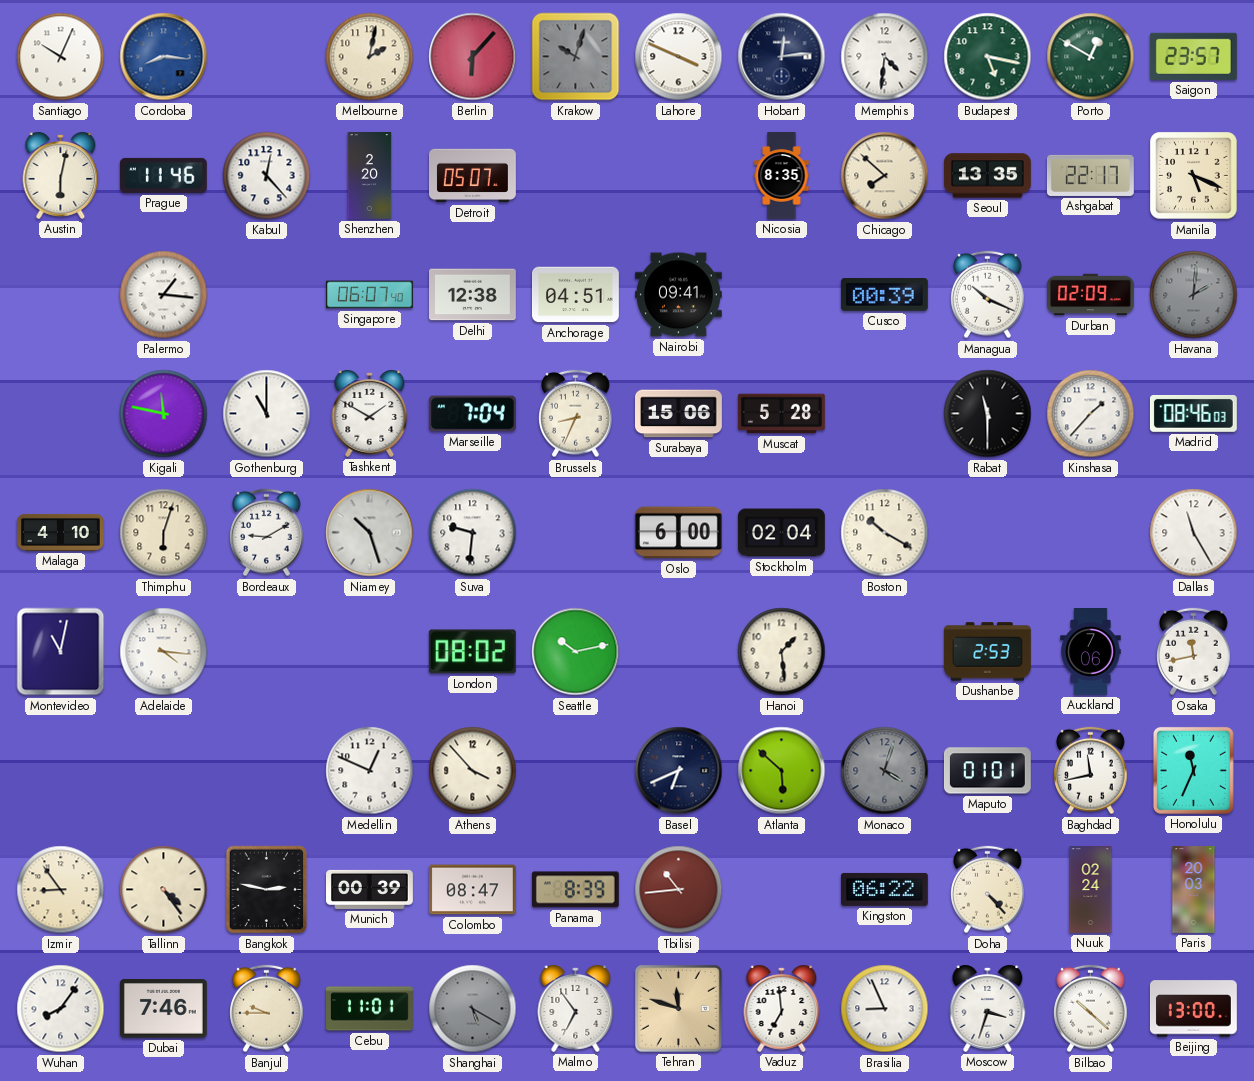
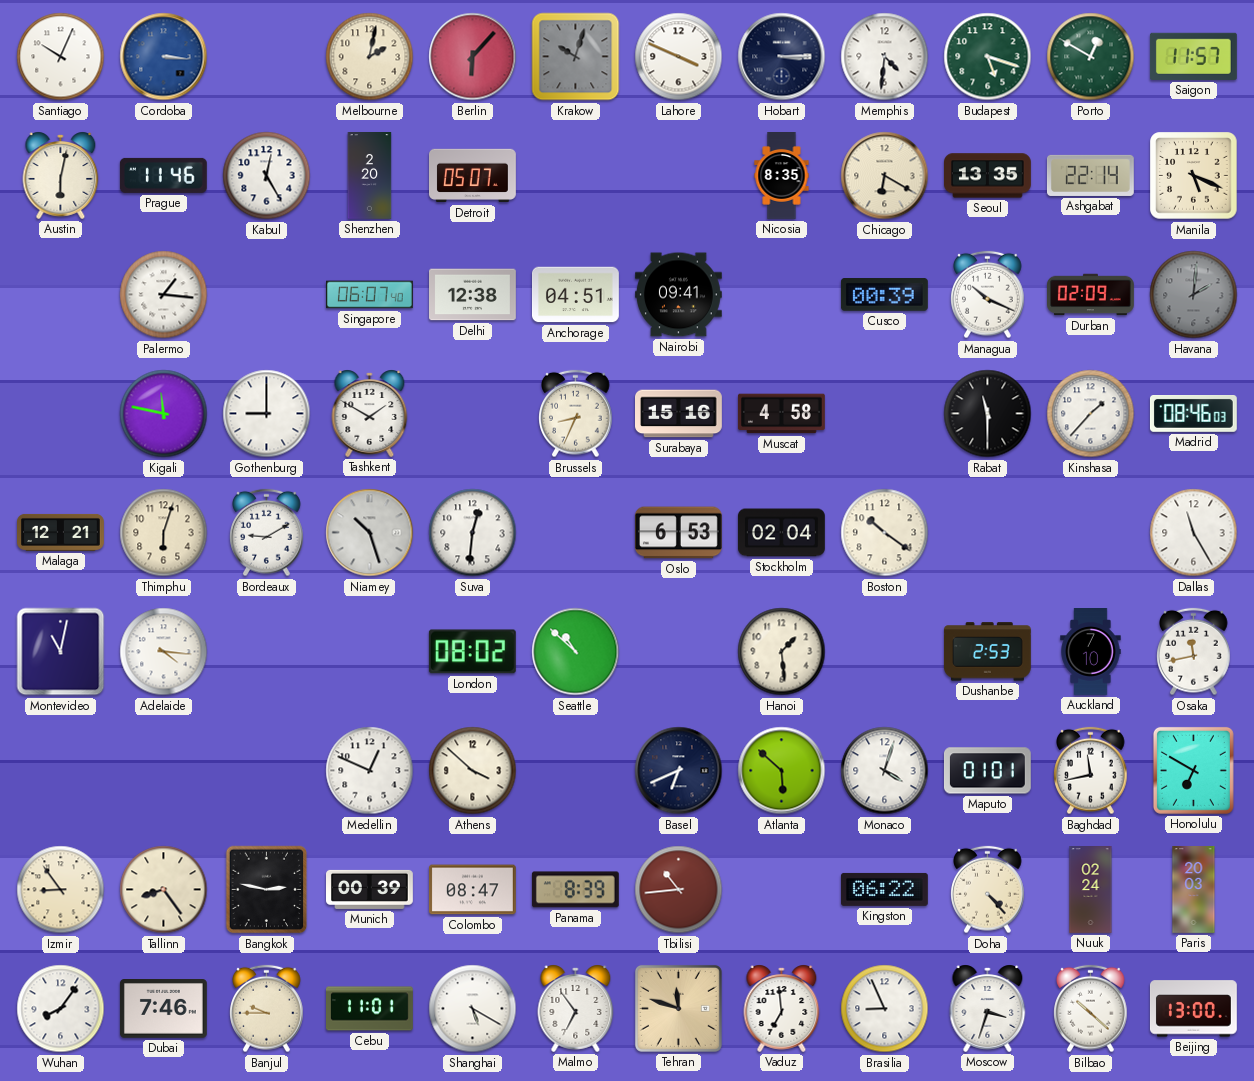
Cordoba: 8:16 -> 3:16 (164, 57)
Hobart: 12:14 -> 3:15 (782, 57)
Budapest: 5:17 -> 5:18 (988, 57)
Saigon: 23:57 -> 11:57 (1193, 56)
Kabul: 12:23 -> 12:25 (267, 176)
Chicago: 7:52 -> 6:20 (885, 176)
Ashgabat: 22:17 -> 22:14 (1090, 175)
Gothenburg: 11:00 -> 9:00 (267, 414)
Marseille: 7:04 -> none (472, 414)
Surabaya: 15:06 -> 15:16 (679, 414)
Muscat: 5:28 -> 4:58 (782, 414)
Malaga: 4:10 -> 12:21 (61, 532)
Suva: 9:31 -> 12:31 (473, 533)
Oslo: 6:00 -> 6:53 (678, 533)
Boston: 10:20 -> 10:21 (885, 533)
Seattle: 10:13 -> 10:52 (576, 652)
Auckland: 7:06 -> 7:10 (1091, 652)
Athens: 3:53 -> 3:52 (473, 771)
Monaco dial: grey -> white (885, 771)
Honolulu: 11:34 -> 6:50 (1193, 770)
Tallinn: 4:24 -> 8:24 (164, 890)
Shanghai dial: grey -> white (473, 1009)
